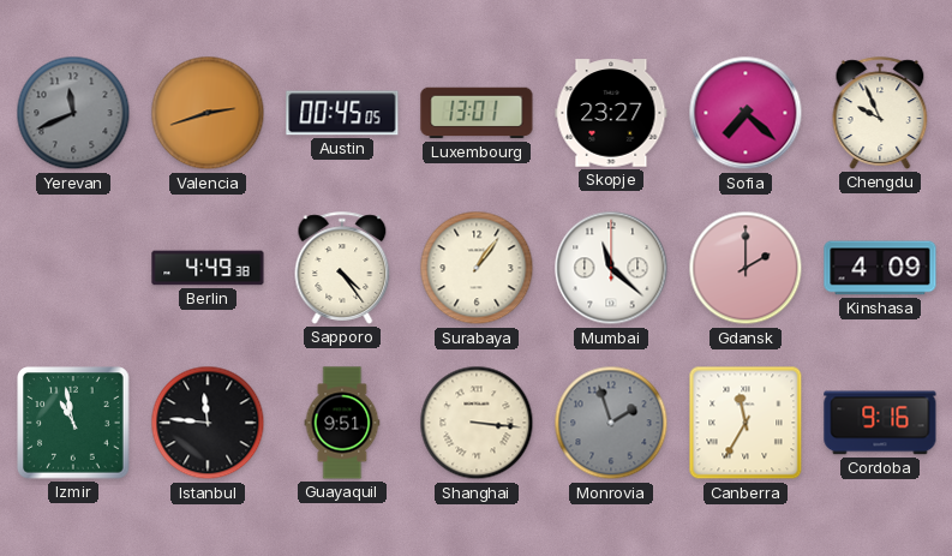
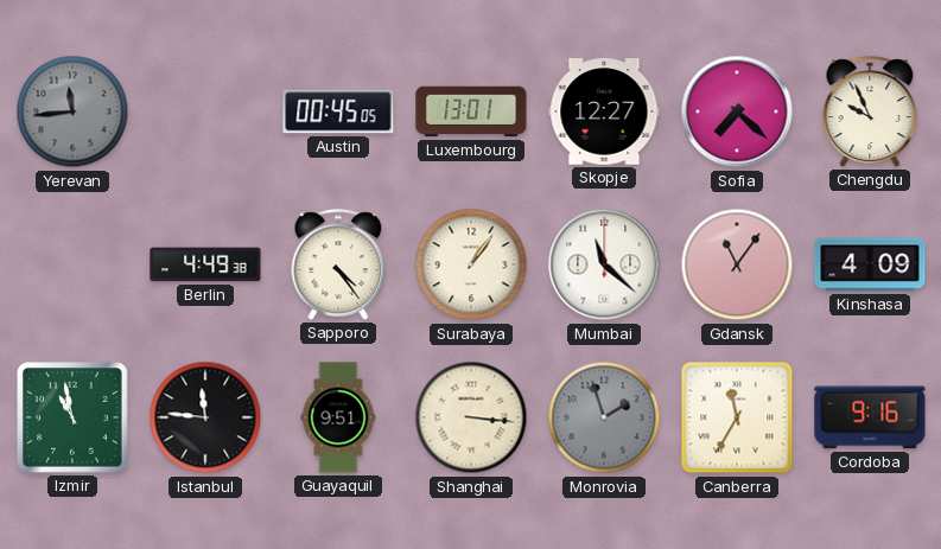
Yerevan: 11:41 -> 11:44 (72, 111)
Valencia: 2:42 -> none (208, 113)
Skopje: 23:27 -> 12:27 (604, 111)
Gdansk: 2:00 -> 11:06 (737, 264)
